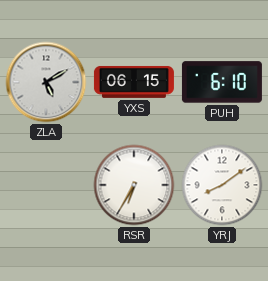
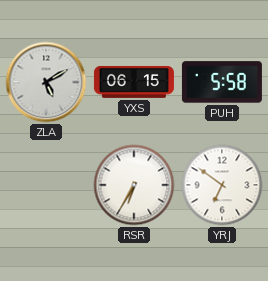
PUH: 6:10 -> 5:58 (222, 82)
YRJ: 8:09 -> 6:51 (222, 185)
